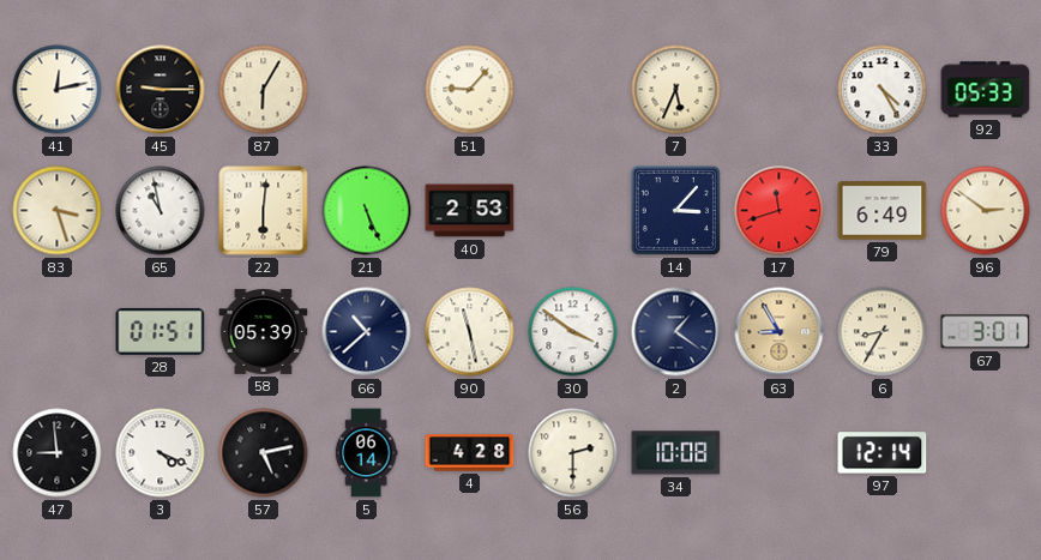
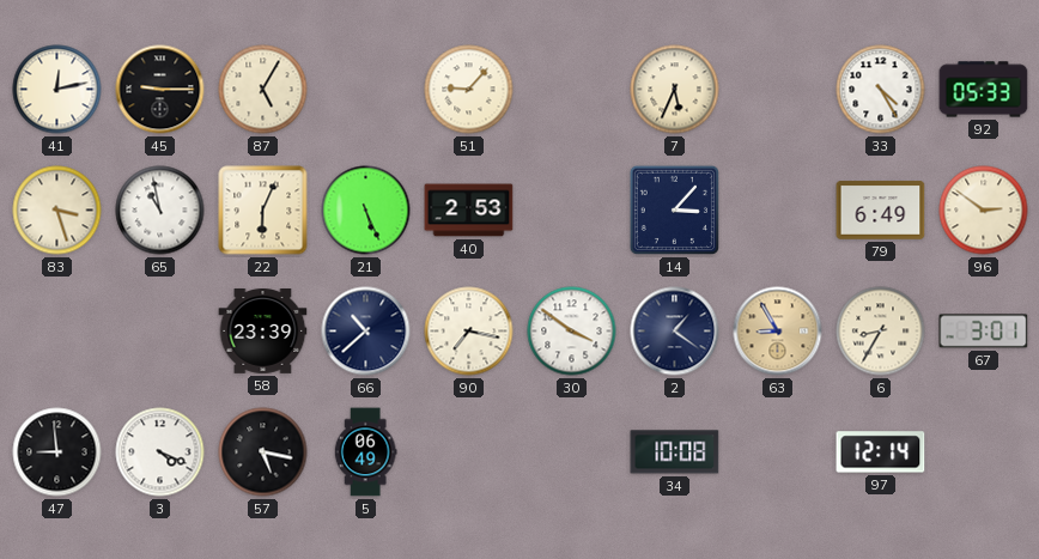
87: 6:05 -> 5:05 (263, 90)
22: 6:01 -> 6:04 (263, 211)
17: 11:42 -> none (780, 211)
28: 01:51 -> none (161, 331)
58: 05:39 -> 23:39 (263, 332)
90: 11:28 -> 7:17 (469, 332)
57: 5:13 -> 5:17 (263, 452)
5: 06:14 -> 06:49 (365, 452)
4: 4:28 -> none (470, 453)
56: 2:30 -> none (573, 453)
